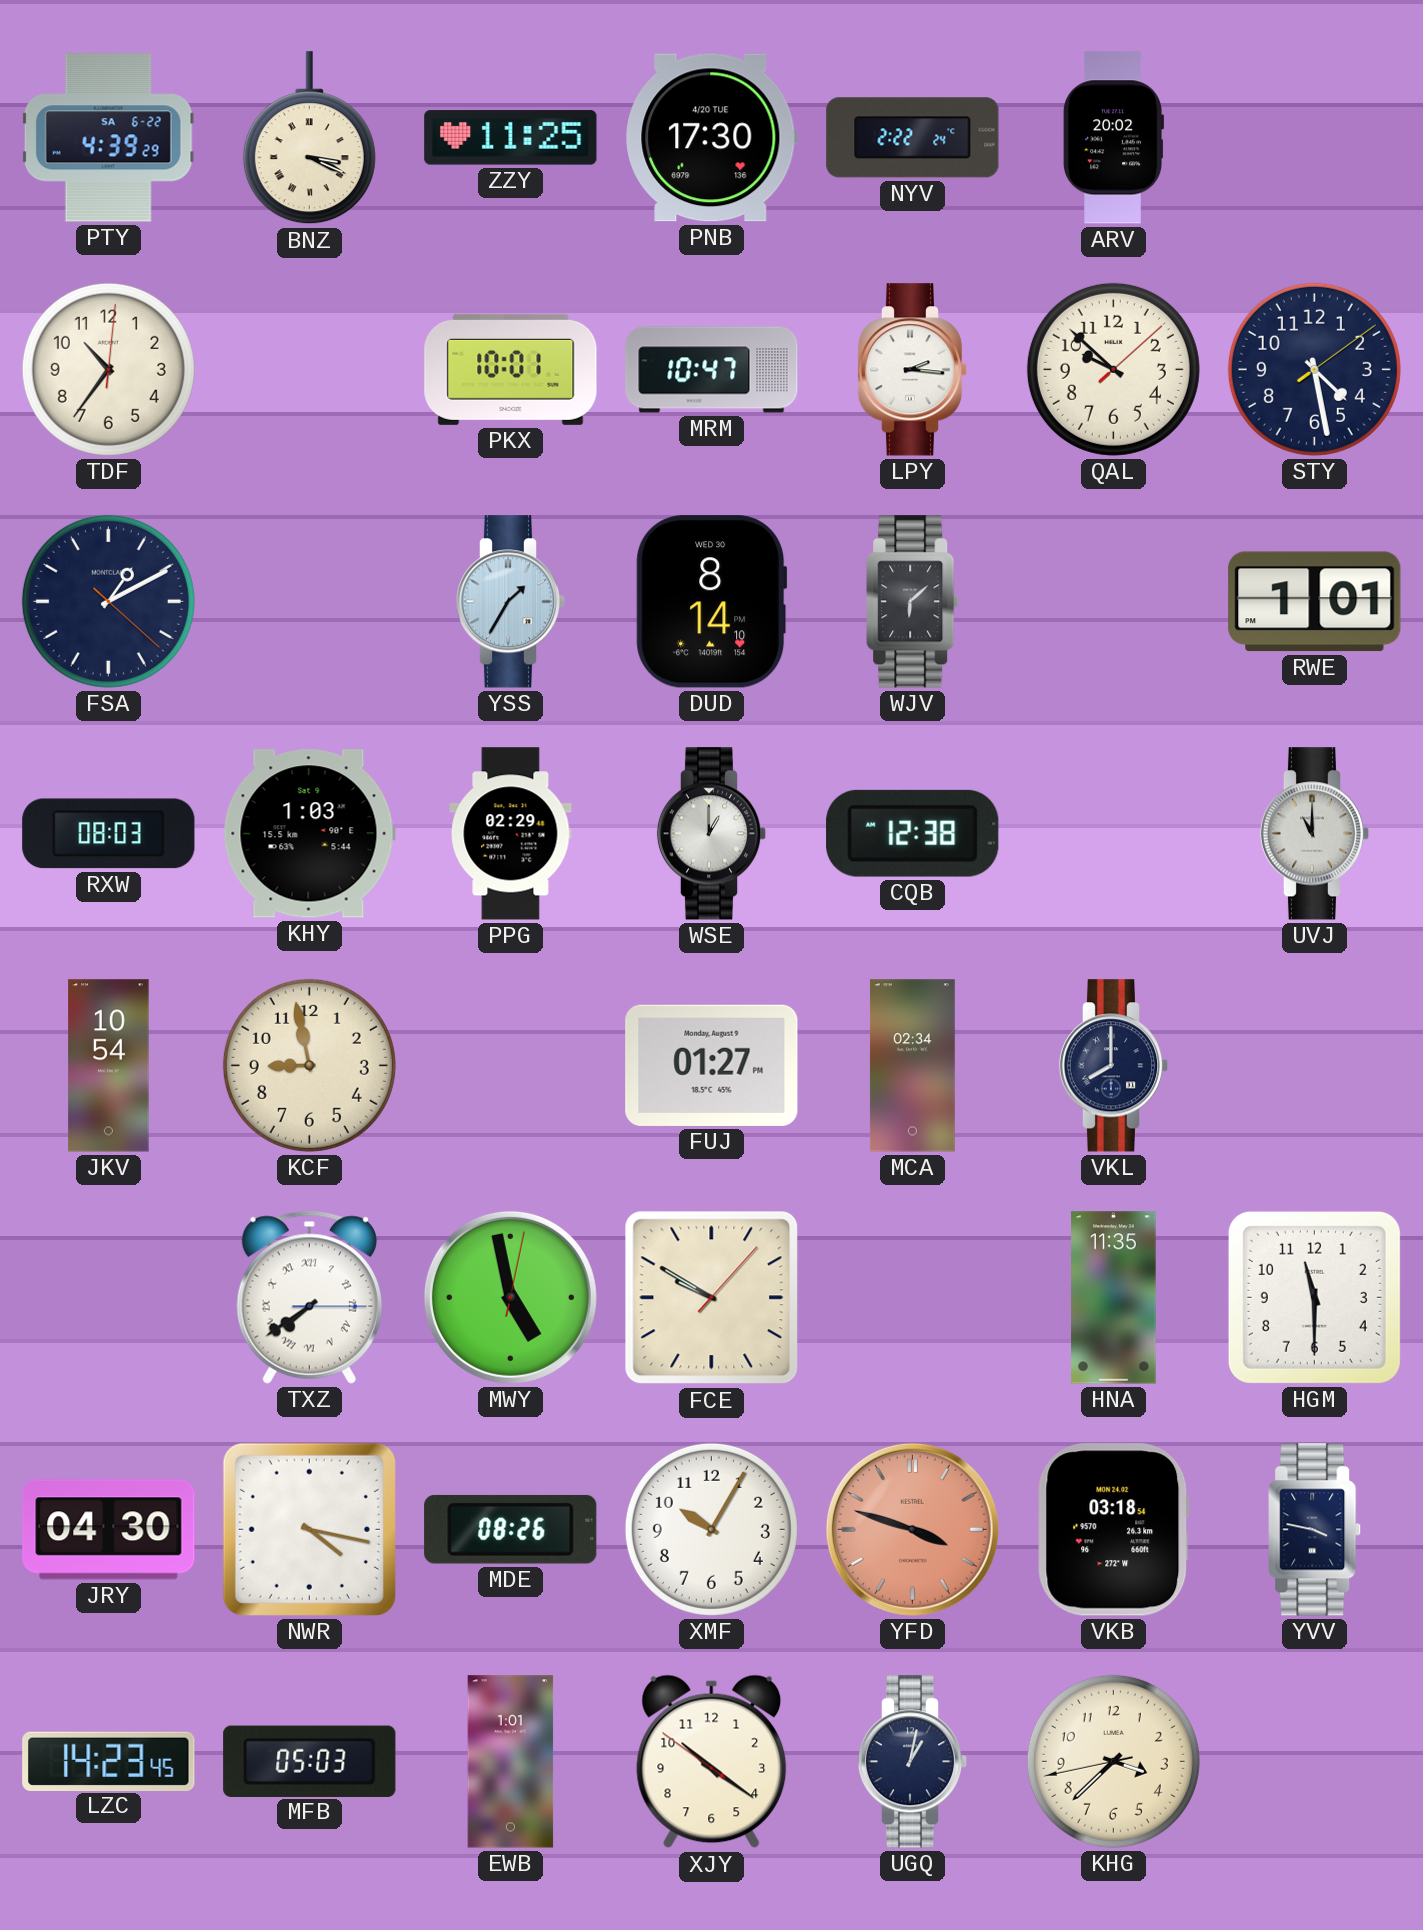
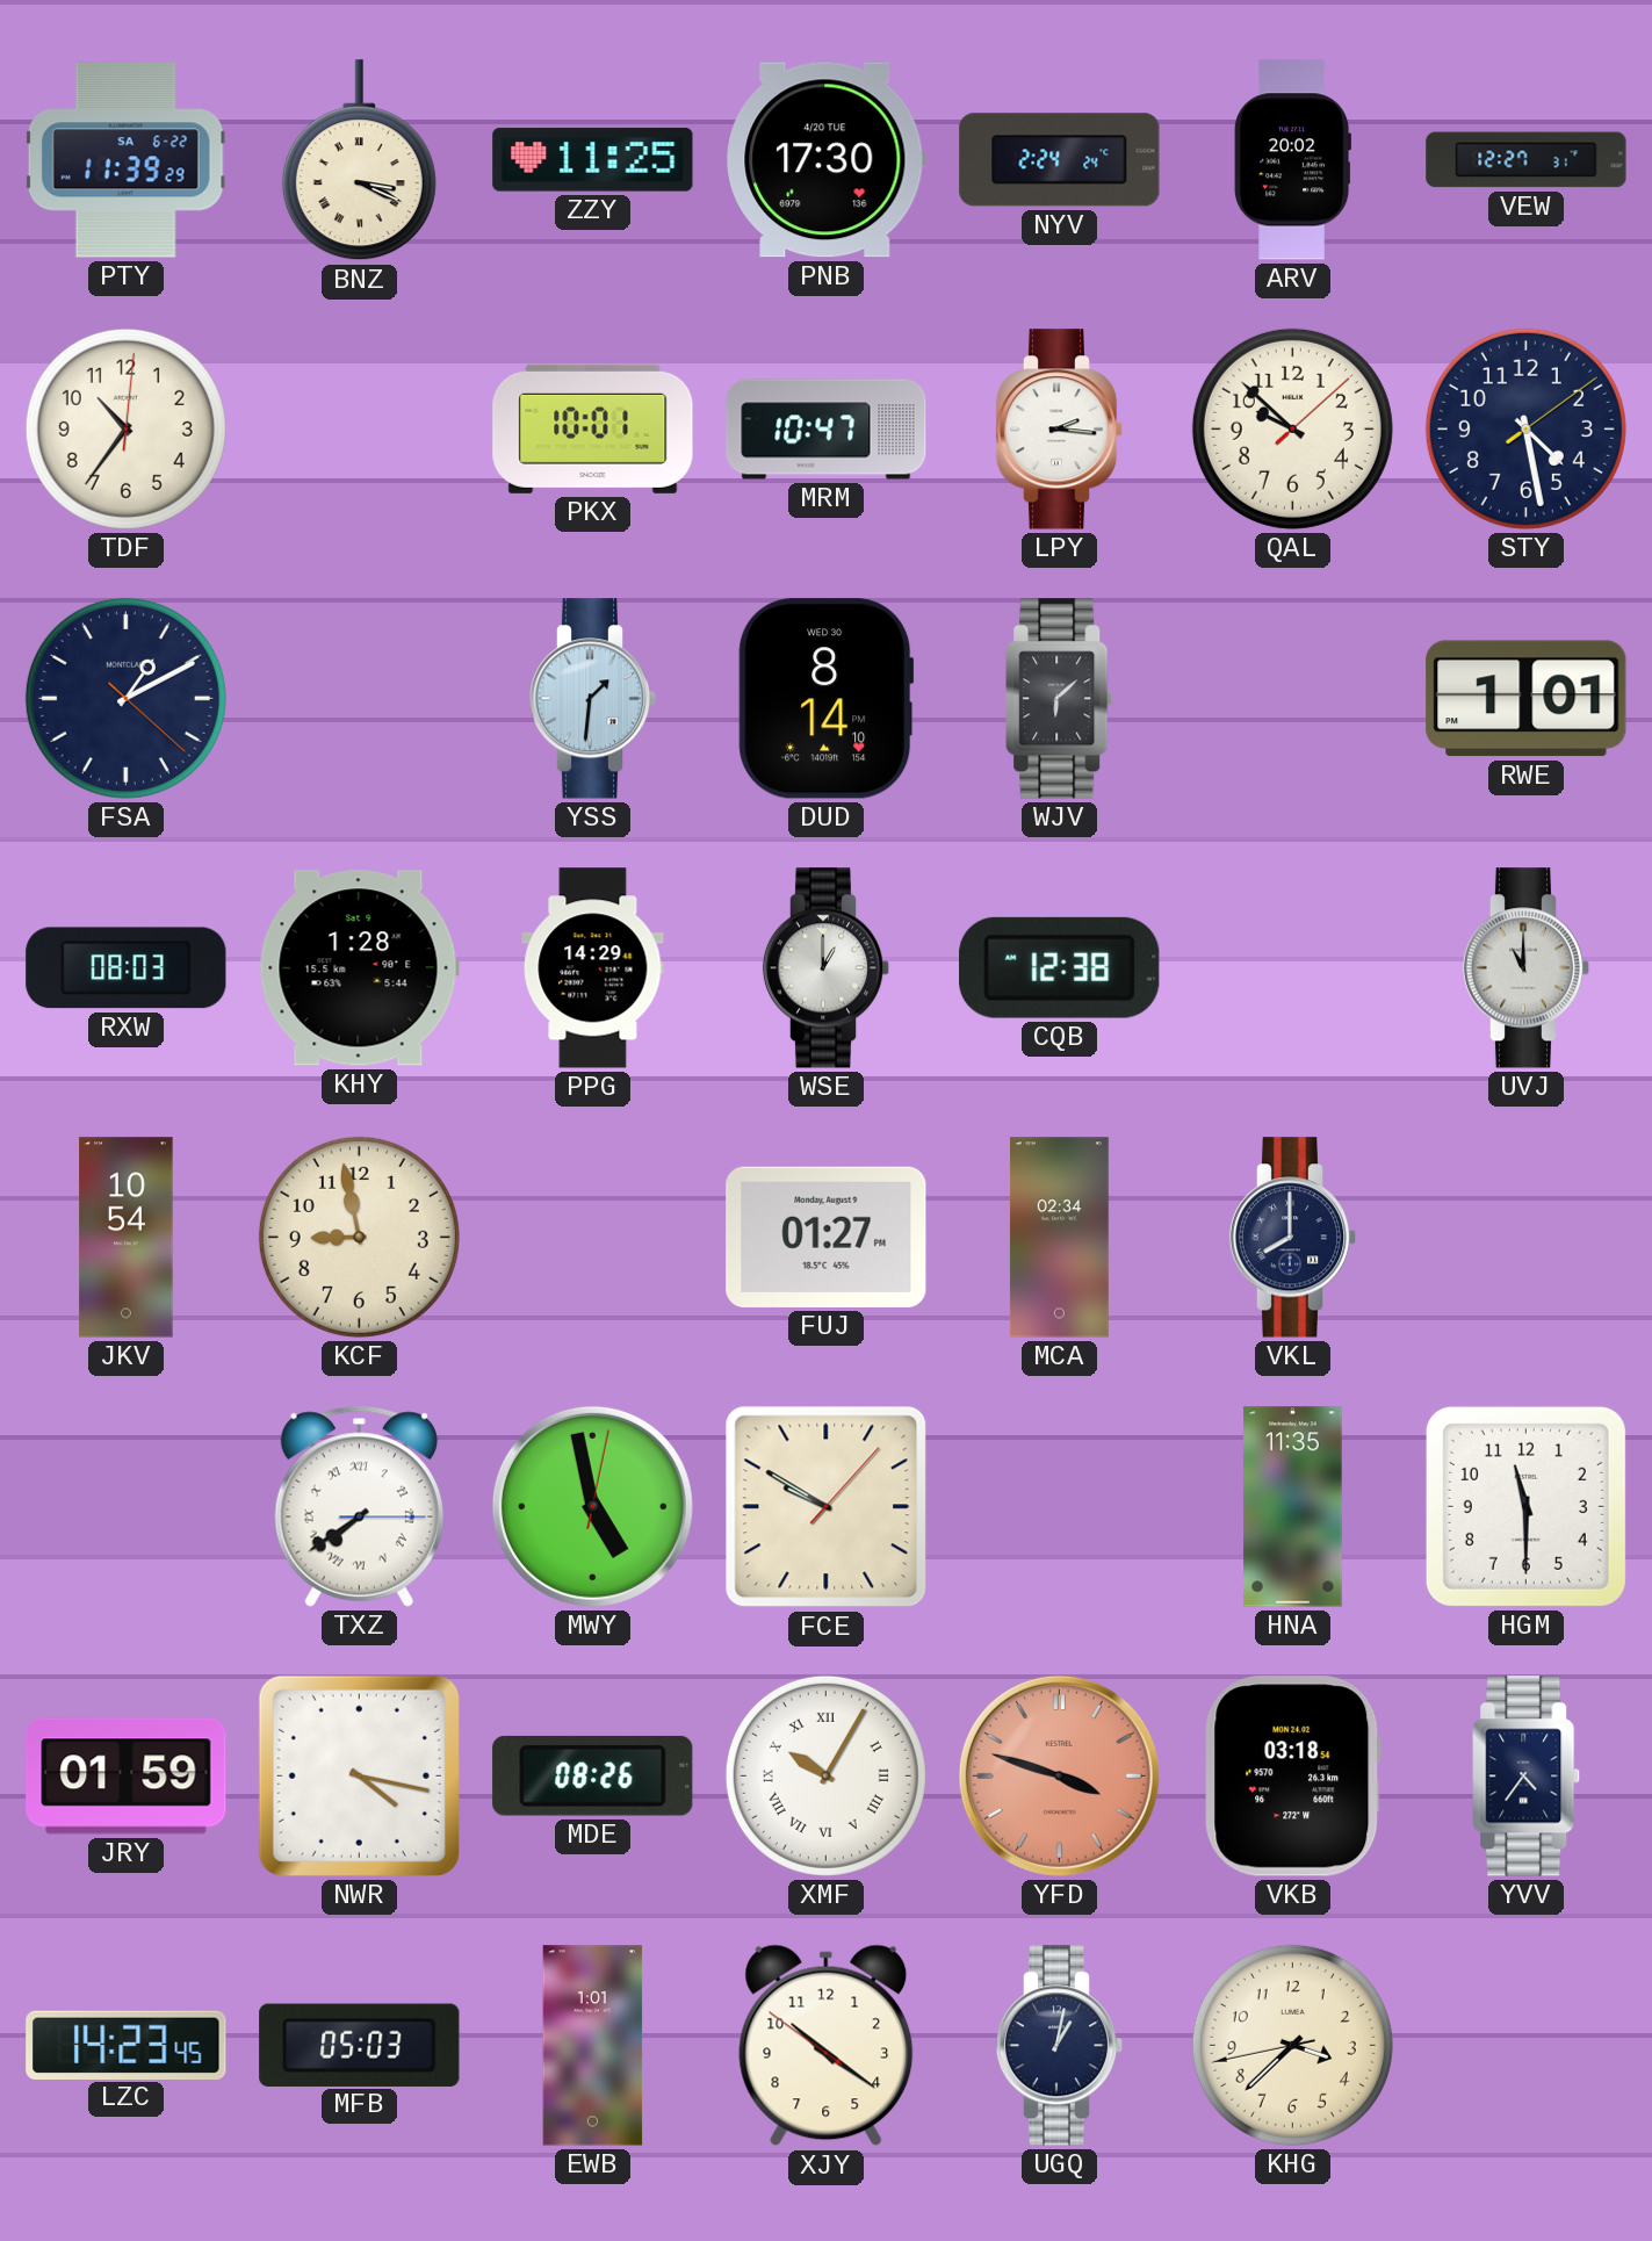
PTY: 4:39 -> 11:39 (125, 160)
NYV: 2:22 -> 2:24 (1060, 160)
VEW: none -> 12:27 (1527, 160)
YSS: 1:35 -> 1:31 (593, 699)
KHY: 1:03 -> 1:28 (359, 968)
PPG: 02:29 -> 14:29 (593, 968)
JRY: 04:30 -> 01:59 (127, 1777)
XMF numerals: Arabic -> Roman (825, 1775)
YVV: 3:47 -> 4:36 (1527, 1777)
